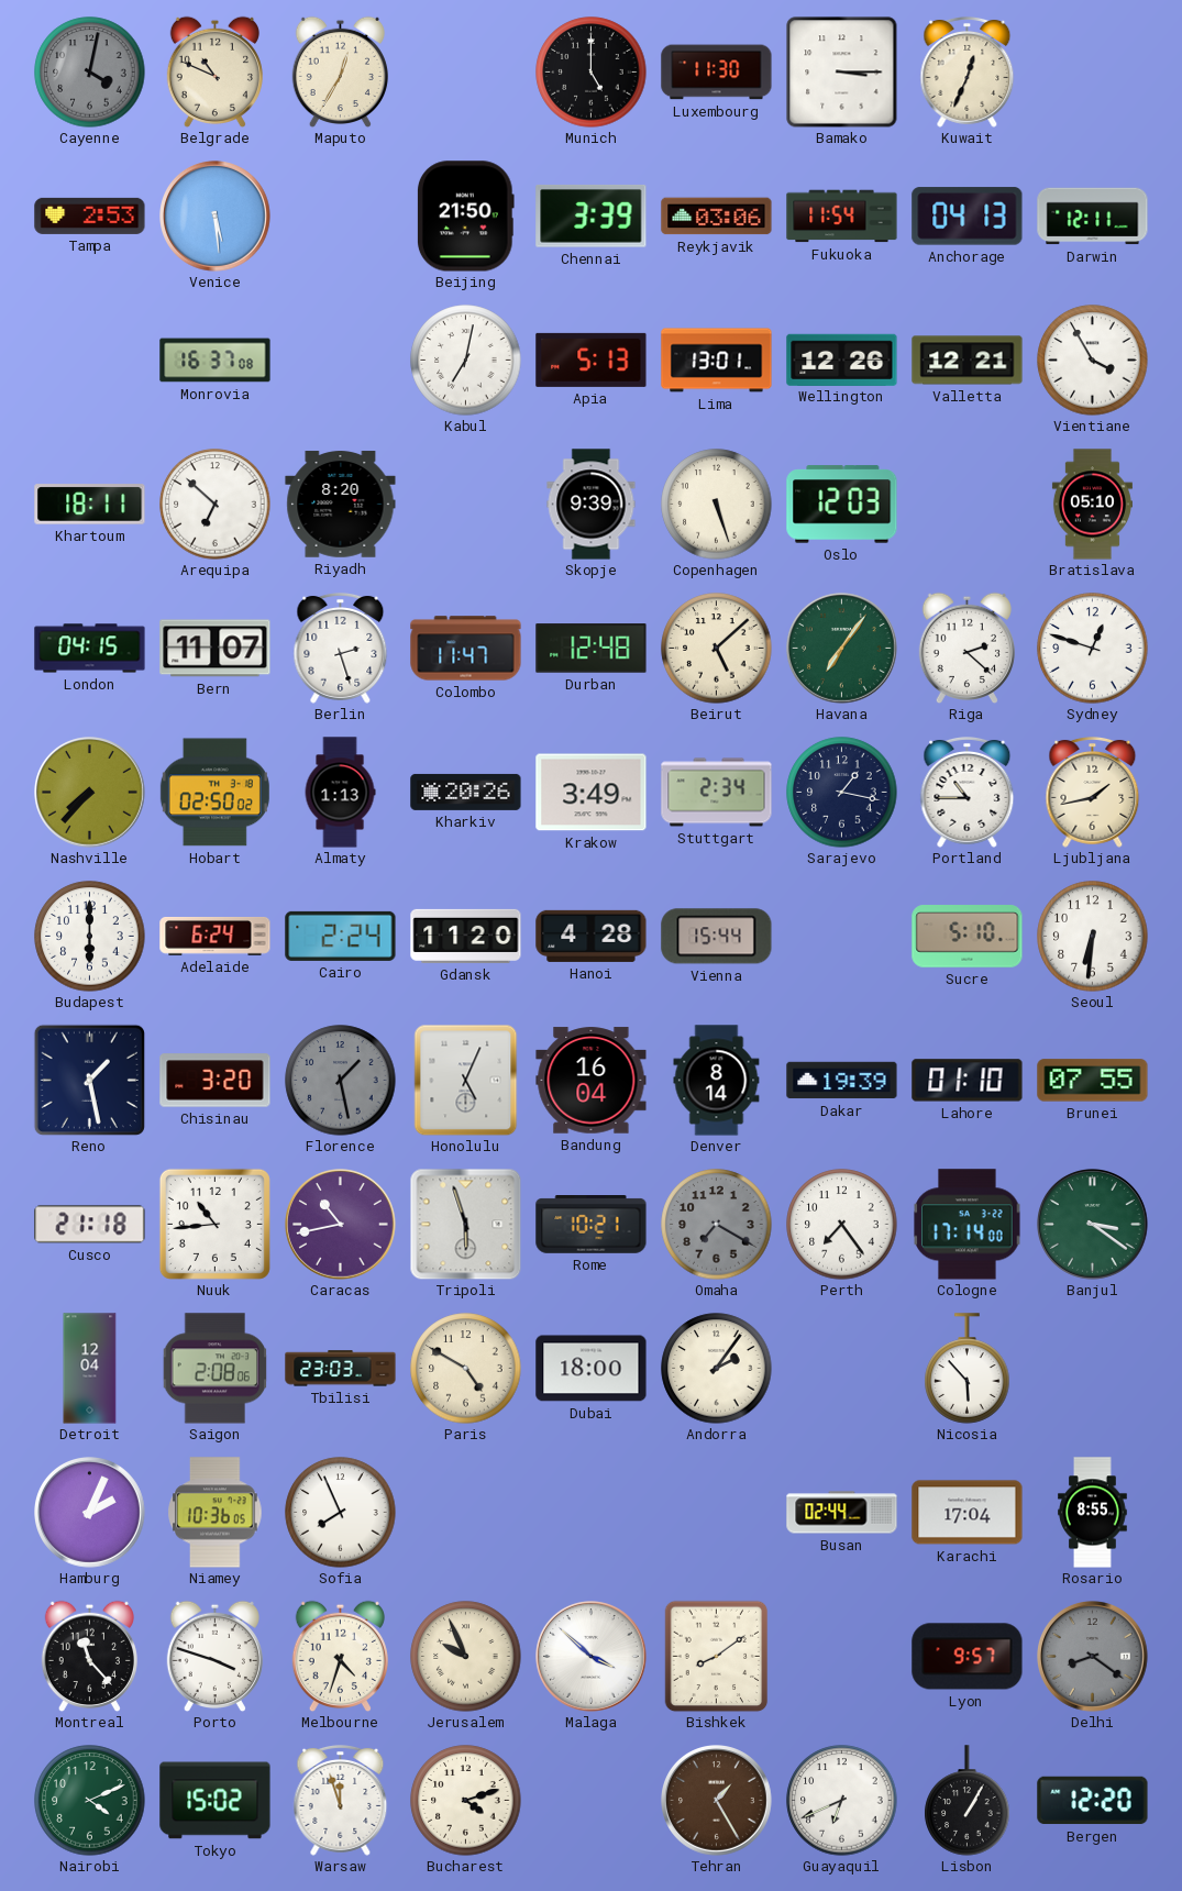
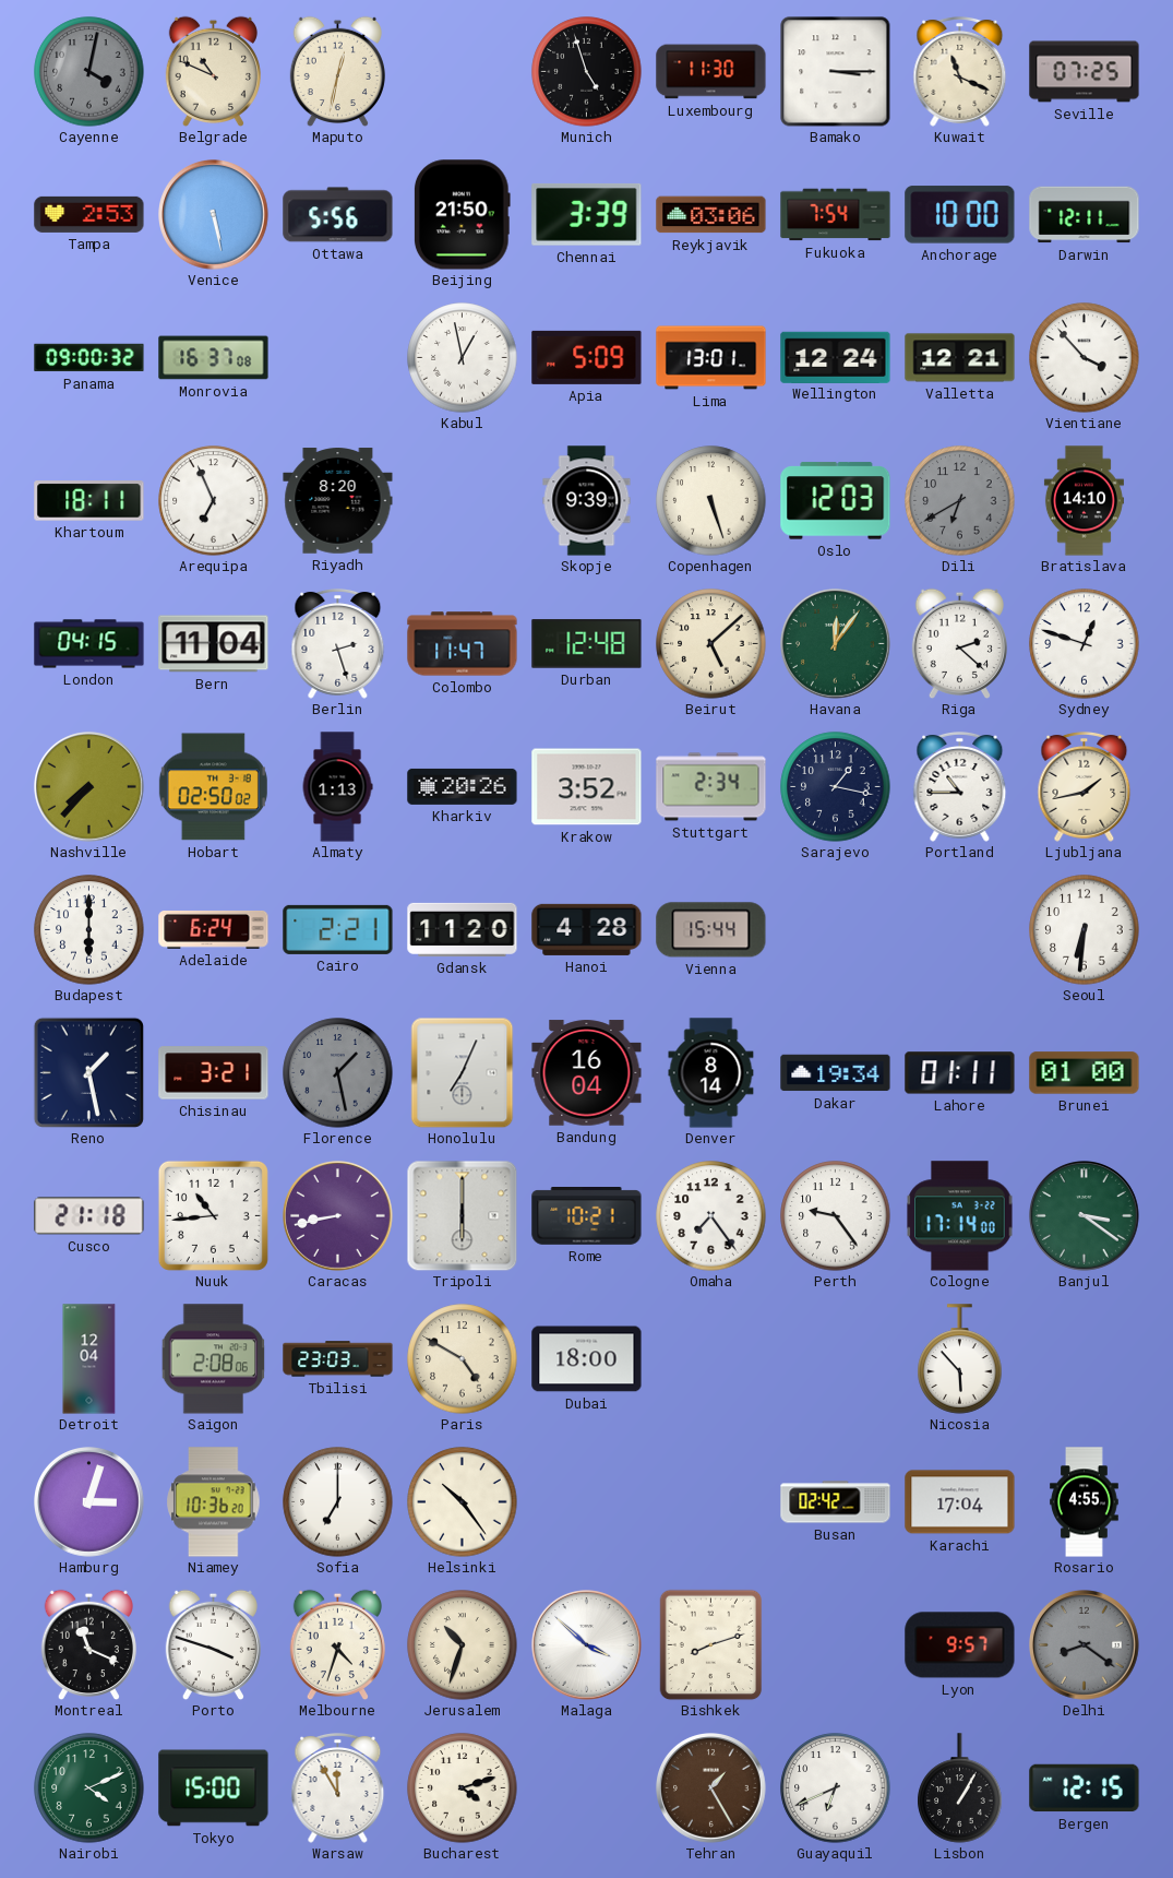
Maputo: 12:35 -> 12:32 (337, 71)
Munich: 5:00 -> 4:57 (587, 72)
Kuwait: 12:34 -> 11:19 (960, 72)
Seville: none -> 07:25 (1085, 72)
Venice: 5:29 -> 5:28 (214, 215)
Ottawa: none -> 5:56 (338, 215)
Fukuoka: 11:54 -> 7:54 (836, 215)
Anchorage: 04:13 -> 10:00 (960, 215)
Panama: none -> 09:00 (89, 358)
Kabul: 7:02 -> 12:58 (463, 358)
Apia: 5:13 -> 5:09 (587, 357)
Wellington: 12:26 -> 12:24 (836, 357)
Vientiane: 3:55 -> 3:53 (1085, 358)
Arequipa: 6:52 -> 6:56 (214, 501)
Dili: none -> 6:40 (960, 501)
Bratislava: 05:10 -> 14:10 (1084, 501)
Bern: 11:07 -> 11:04 (214, 644)
Havana: 7:06 -> 12:06 (836, 644)
Krakow: 3:49 -> 3:52 (587, 787)
Cairo: 2:24 -> 2:21 (338, 929)
Sucre: 5:10 -> none (968, 937)
Chisinau: 3:20 -> 3:21 (214, 1073)
Honolulu: 5:04 -> 7:04 (463, 1072)
Dakar: 19:39 -> 19:34 (836, 1073)
Lahore: 01:10 -> 01:11 (960, 1073)
Brunei: 07:55 -> 01:00 (1085, 1073)
Caracas: 10:43 -> 8:43 (338, 1216)
Tripoli: 5:57 -> 6:00 (462, 1215)
Omaha: 7:20 -> 7:24 (711, 1216)
Omaha dial: grey -> white (711, 1216)
Perth: 7:24 -> 9:24 (836, 1216)
Andorra: 2:06 -> none (717, 1369)
Hamburg: 2:04 -> 3:03 (89, 1502)
Niamey: 10:36:05 -> 10:36:20 (214, 1502)
Sofia: 7:56 -> 7:00 (338, 1502)
Helsinki: none -> 10:24 (463, 1502)
Busan: 02:44 -> 02:42 (836, 1502)
Rosario: 8:55 -> 4:55 (1085, 1502)
Montreal: 11:23 -> 11:19 (88, 1644)
Jerusalem: 9:56 -> 10:33 (463, 1645)
Bishkek: 8:09 -> 8:12 (711, 1644)
Tokyo: 15:02 -> 15:00 (214, 1788)
Warsaw: 11:57 -> 11:55 (338, 1788)
Bergen: 12:20 -> 12:15 (1085, 1788)
